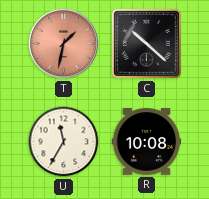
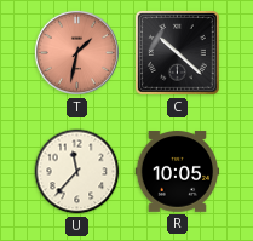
U: 11:35 -> 11:37 (77, 172)
R: 10:08 -> 10:05 (178, 172)
